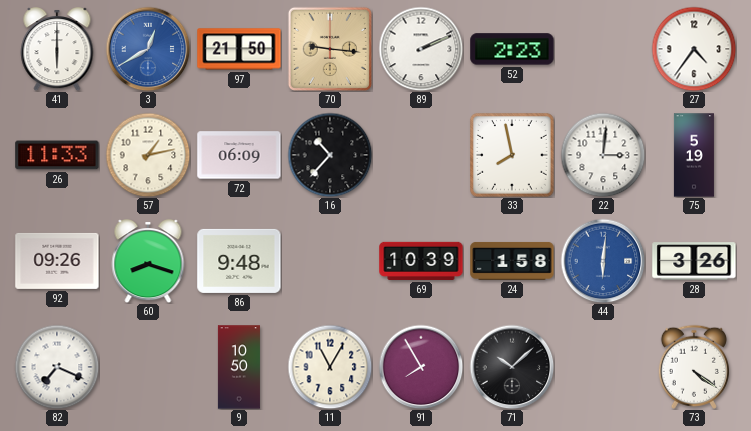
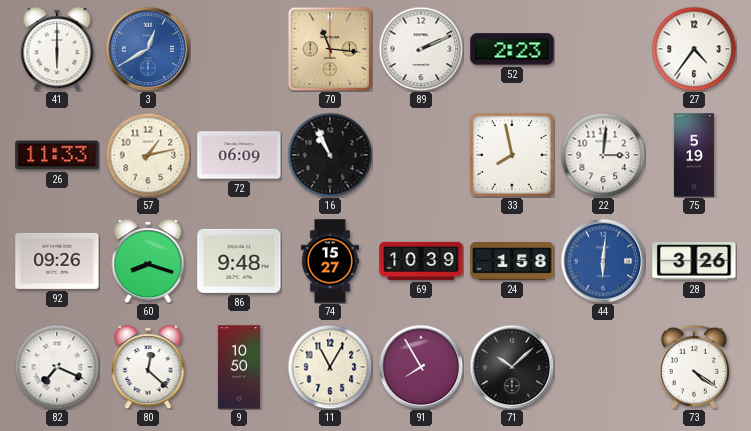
97: 21:50 -> none (239, 49)
70: 9:16 -> 11:16 (330, 49)
16: 10:37 -> 10:56 (330, 155)
74: none -> 15:27 (330, 261)
80: none -> 12:22 (148, 368)
